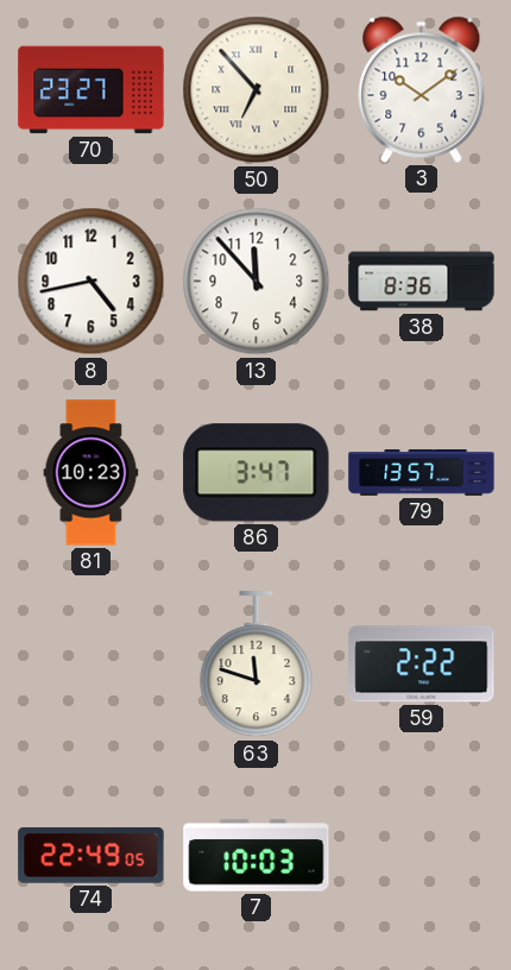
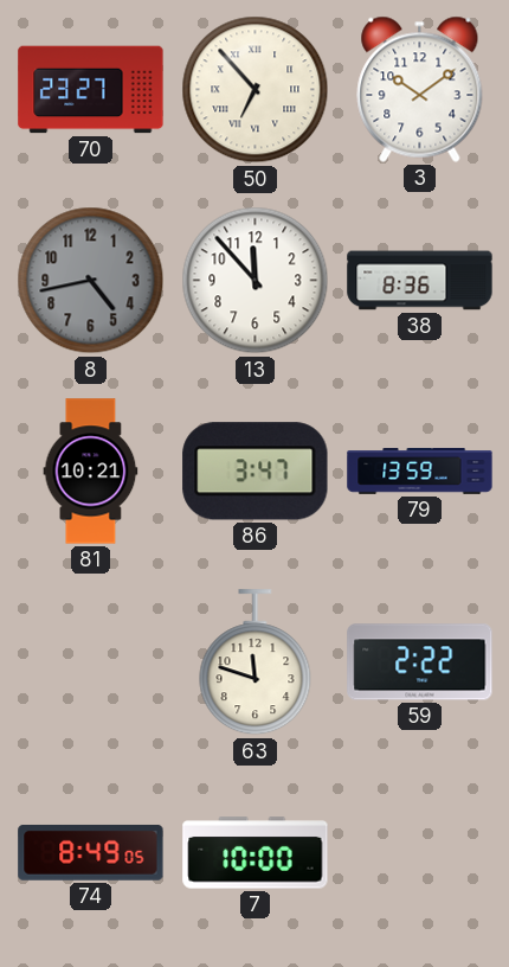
8 dial: white -> grey (91, 281)
81: 10:23 -> 10:21 (91, 472)
79: 13:57 -> 13:59 (420, 472)
74: 22:49 -> 8:49 (91, 852)
7: 10:03 -> 10:00 (256, 853)
